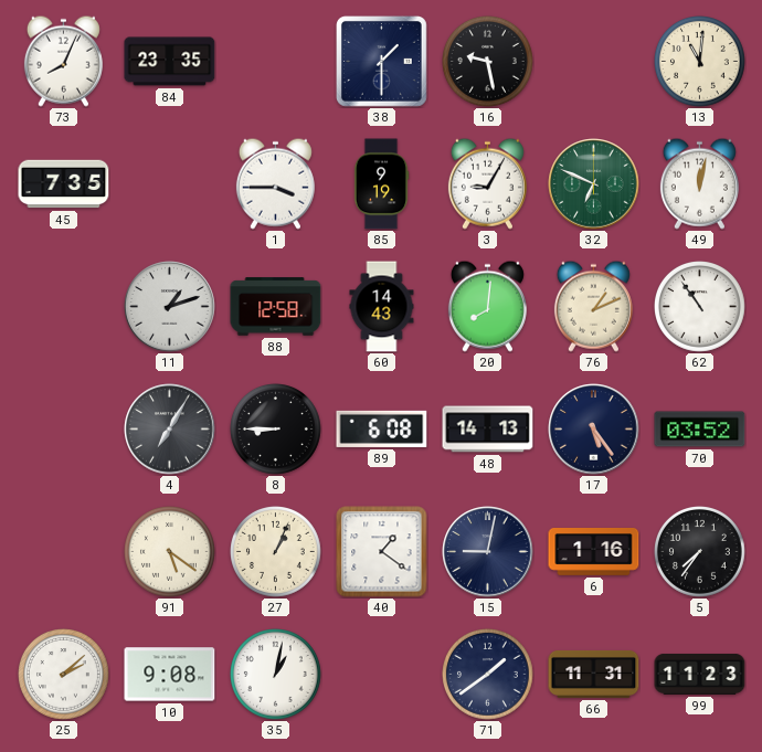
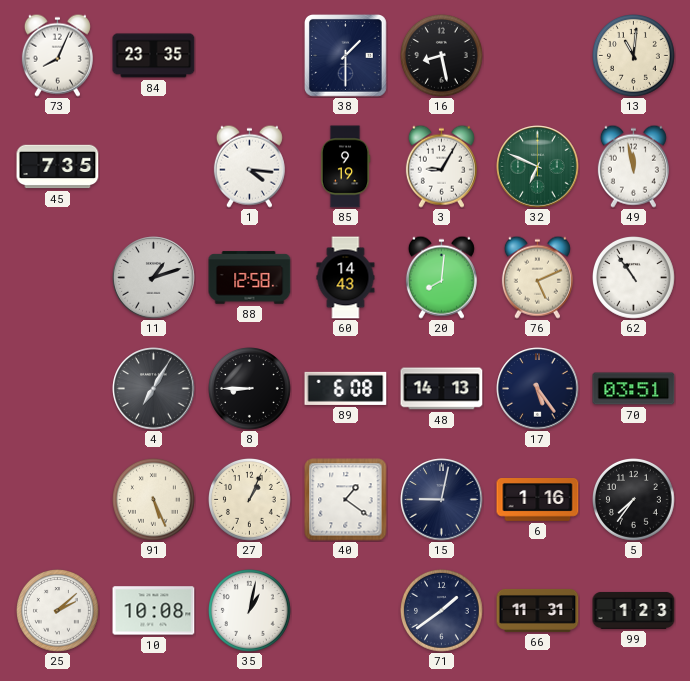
16: 9:28 -> 8:28 (442, 56)
1: 3:45 -> 4:16 (249, 166)
49: 12:02 -> 11:58 (633, 166)
76: 1:11 -> 5:11 (537, 277)
70: 03:52 -> 03:51 (634, 389)
91: 5:21 -> 5:26 (154, 500)
10: 9:08 -> 10:08 (154, 611)
99: 11:23 -> 1:23 (634, 610)
